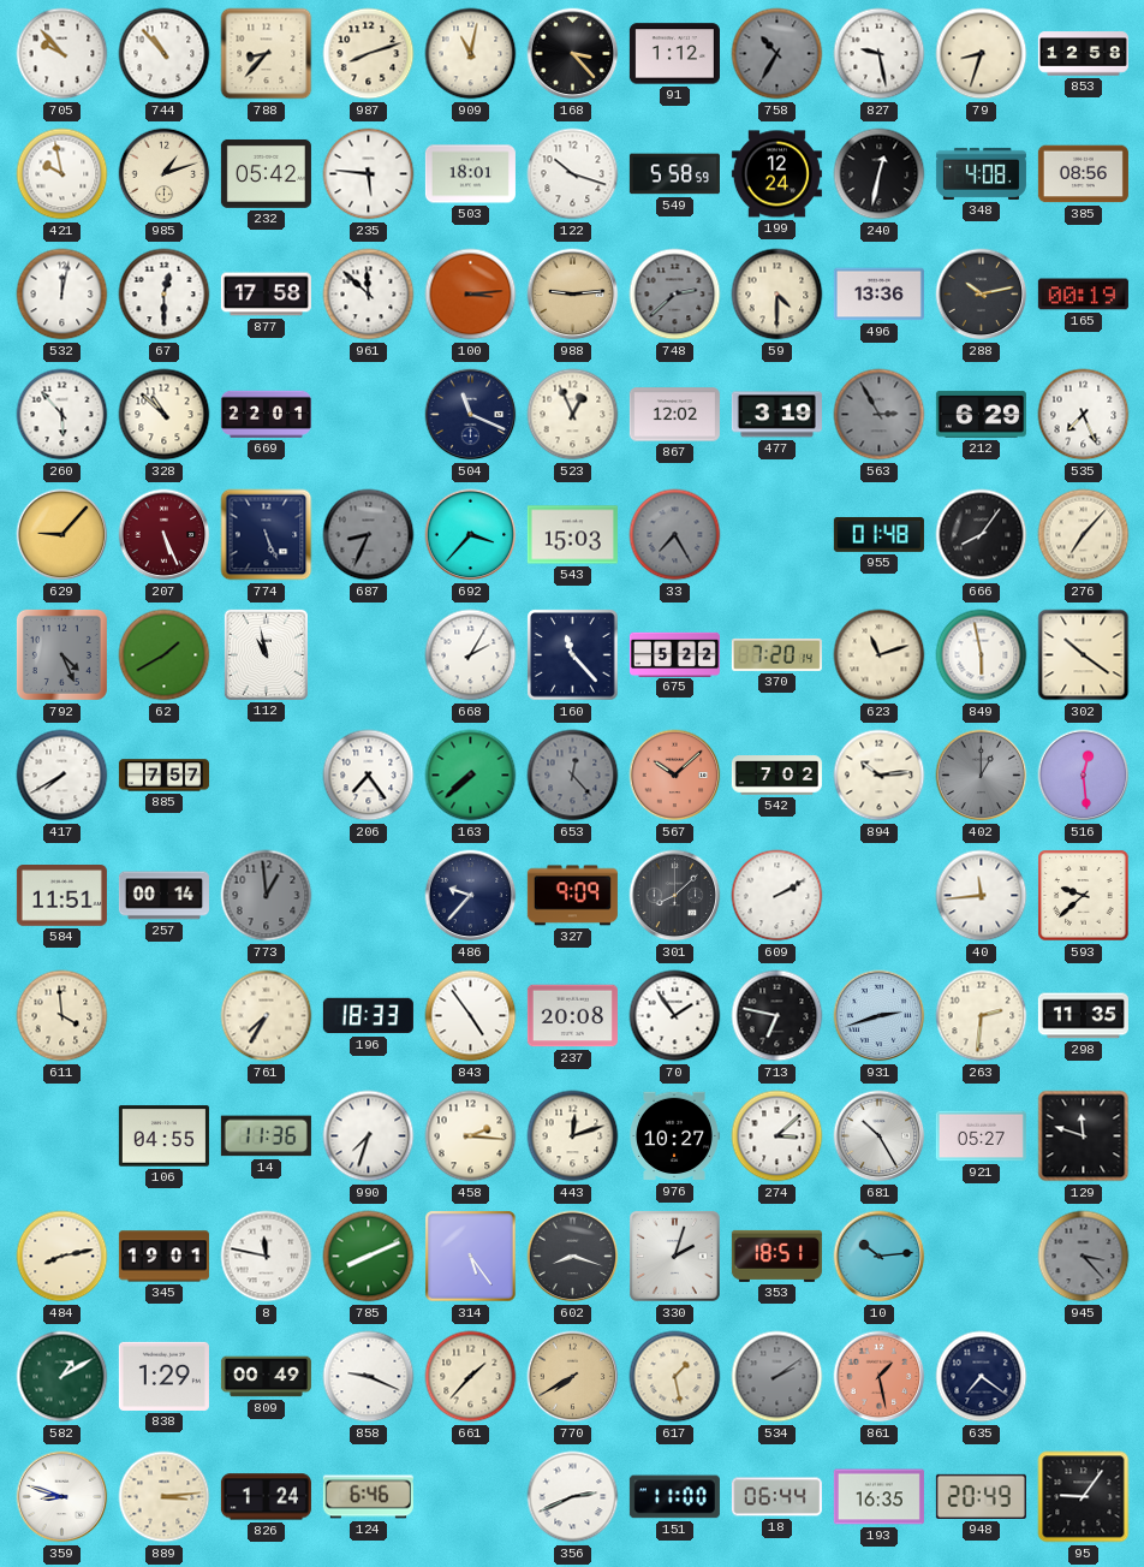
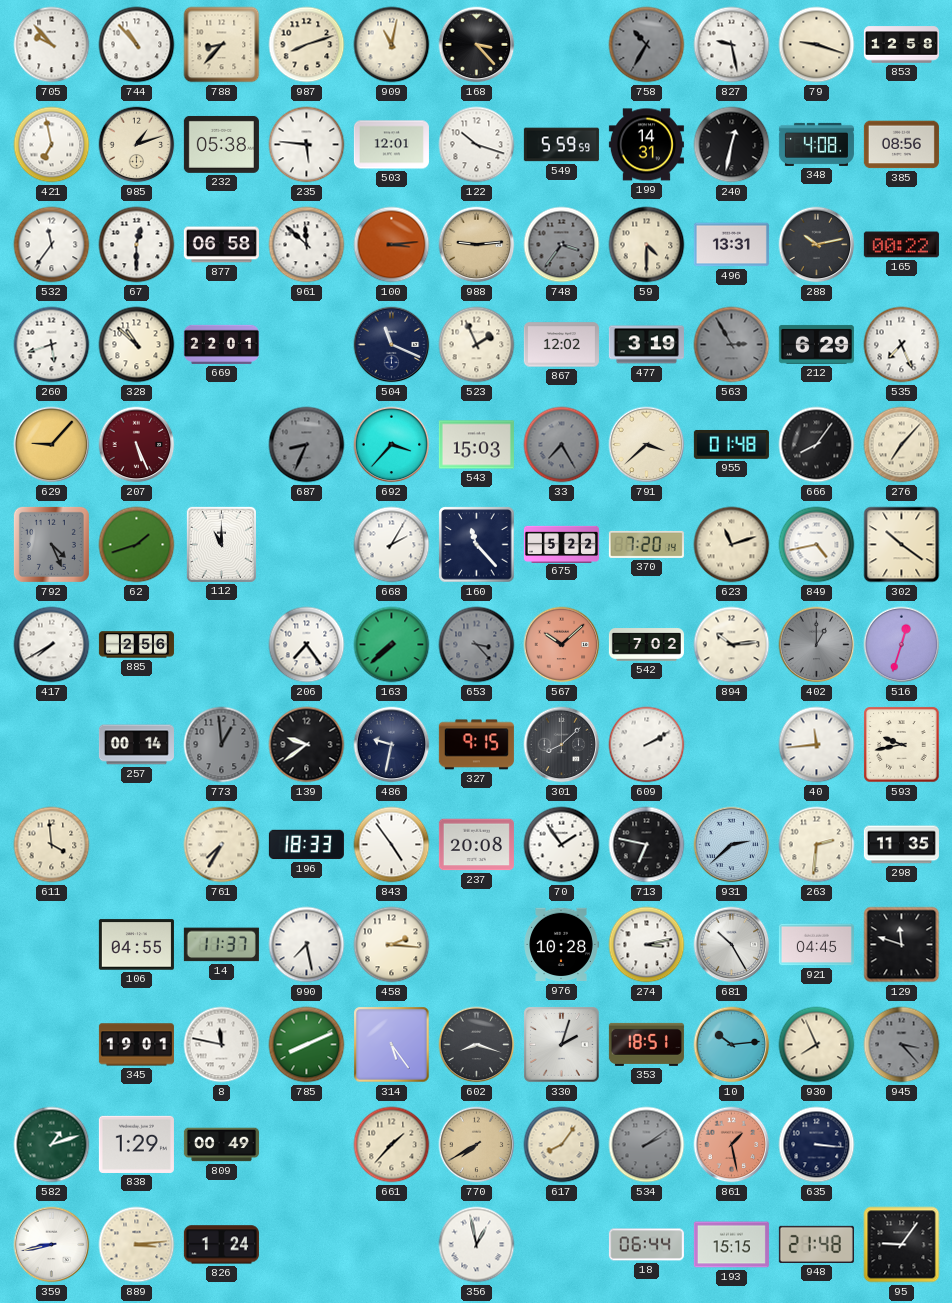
91: 1:12 -> none (674, 54)
79: 8:33 -> 9:18 (817, 45)
421: 9:58 -> 6:58 (52, 145)
232: 05:42 -> 05:38 (221, 144)
503: 18:01 -> 12:01 (391, 145)
549: 5:58 -> 5:59 (561, 145)
199: 12:24 -> 14:31 (646, 145)
532: 12:02 -> 11:36 (52, 245)
877: 17:58 -> 06:58 (221, 245)
748: 2:38 -> 3:36 (562, 245)
496: 13:36 -> 13:31 (731, 245)
165: 00:19 -> 00:22 (901, 245)
260: 5:53 -> 5:42 (52, 345)
523: 12:56 -> 1:56 (477, 345)
774: 5:26 -> none (267, 535)
791: none -> 3:38 (647, 445)
62: 1:40 -> 1:42 (137, 545)
112: 10:58 -> 11:00 (221, 544)
849: 5:58 -> 4:43 (817, 545)
885: 7:57 -> 2:56 (136, 645)
653: 12:23 -> 3:23 (477, 645)
516: 12:29 -> 12:33 (902, 645)
584: 11:51 -> none (61, 896)
139: none -> 9:39 (307, 745)
486: 9:37 -> 9:32 (392, 745)
327: 9:09 -> 9:15 (476, 745)
593: 9:38 -> 9:43 (902, 745)
931: 2:42 -> 2:38 (732, 845)
14: 11:36 -> 11:37 (221, 945)
990: 7:33 -> 7:28 (307, 945)
443: 12:12 -> none (573, 1136)
976: 10:27 -> 10:28 (561, 945)
274: 3:08 -> 3:13 (647, 945)
921: 05:27 -> 04:45 (816, 945)
484: 8:13 -> none (62, 1257)
930: none -> 7:56 (817, 1045)
582: 1:10 -> 1:12 (52, 1145)
858: 9:19 -> none (369, 1377)
617: 1:28 -> 8:06 (562, 1145)
635: 7:21 -> 3:16 (817, 1145)
359: 8:48 -> 8:43 (52, 1245)
124: 6:46 -> none (368, 1497)
356: 2:41 -> 12:58 (477, 1245)
151: 11:00 -> none (674, 1497)
193: 16:35 -> 15:15 (731, 1245)
948: 20:49 -> 21:48 (816, 1244)
